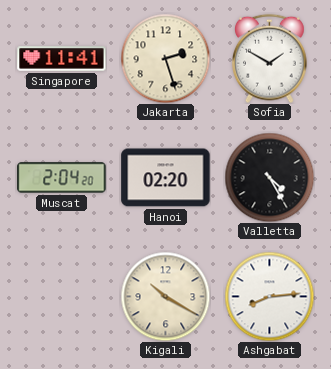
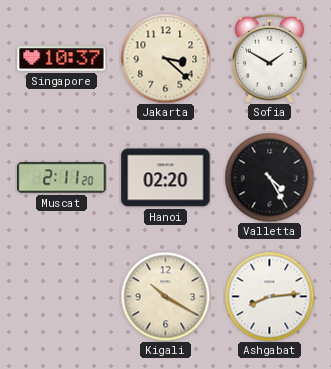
Singapore: 11:41 -> 10:37 (62, 59)
Jakarta: 2:27 -> 3:22 (165, 58)
Muscat: 2:04 -> 2:11 (62, 178)
